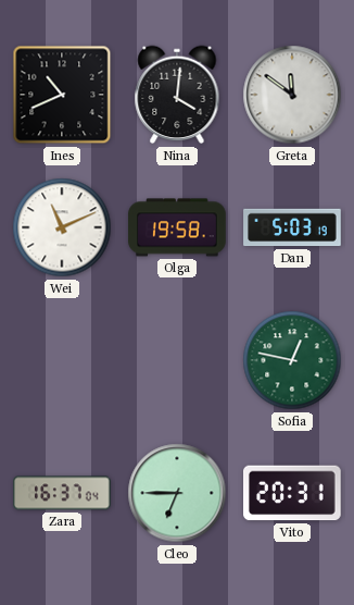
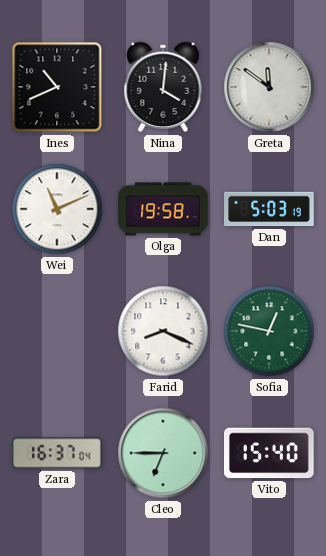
Farid: none -> 8:19 (163, 331)
Vito: 20:31 -> 15:40 (270, 453)
